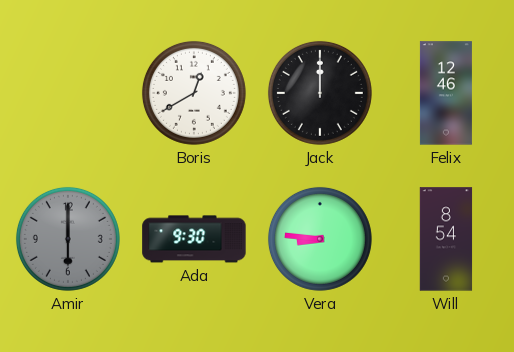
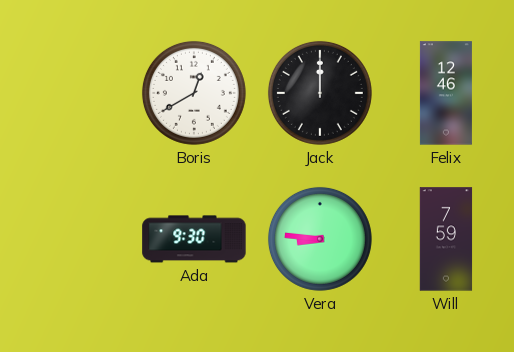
Amir: 6:00 -> none (68, 239)
Will: 8:54 -> 7:59 (446, 239)
